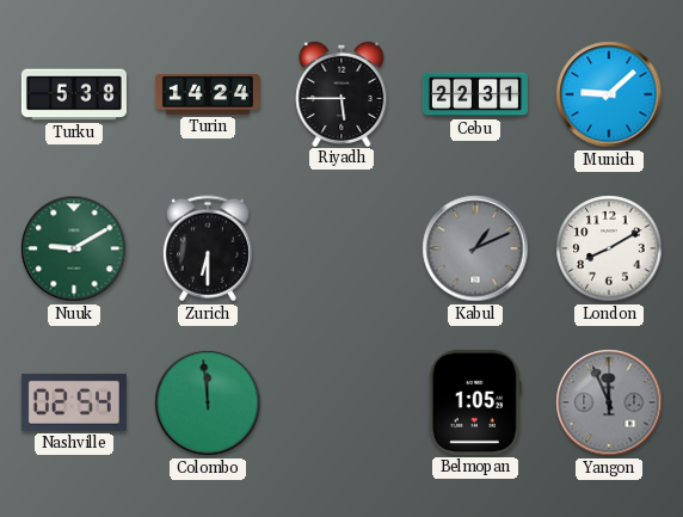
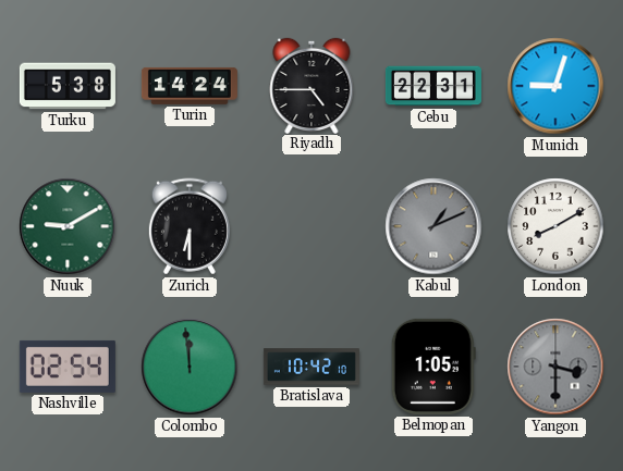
Riyadh: 5:45 -> 4:45 (311, 85)
Munich: 9:08 -> 9:03 (555, 86)
Bratislava: none -> 10:42 (311, 367)
Yangon: 11:56 -> 3:30 (555, 367)
